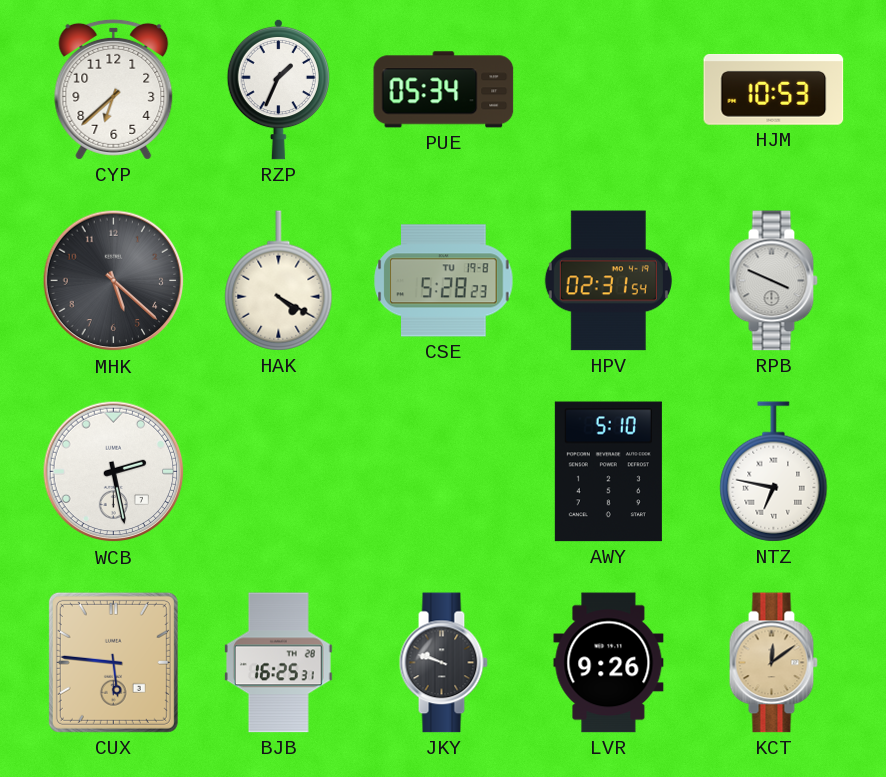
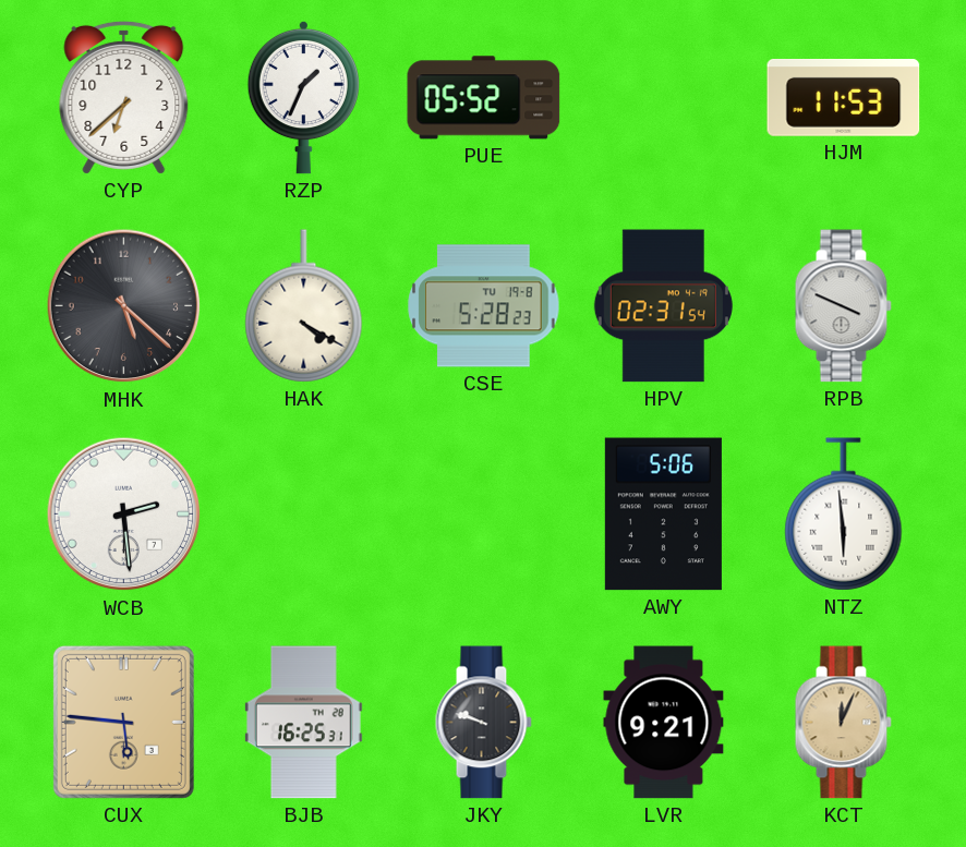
PUE: 05:34 -> 05:52 (484, 98)
HJM: 10:53 -> 11:53 (844, 98)
WCB: 2:28 -> 2:29 (124, 515)
AWY: 5:10 -> 5:06 (663, 515)
NTZ: 6:47 -> 5:59 (844, 515)
LVR: 9:26 -> 9:21 (664, 723)
KCT: 12:09 -> 12:04 (843, 723)
